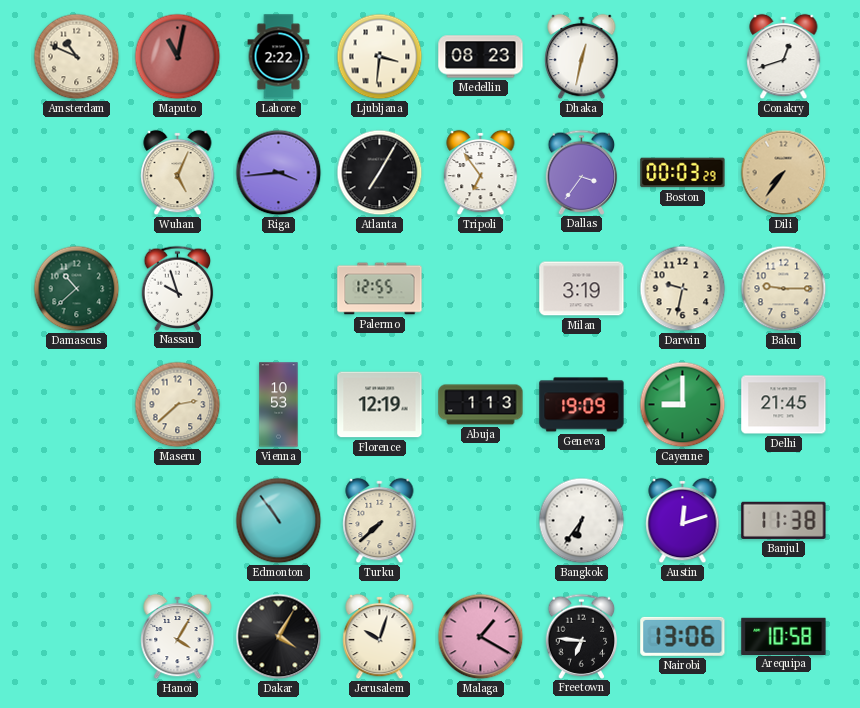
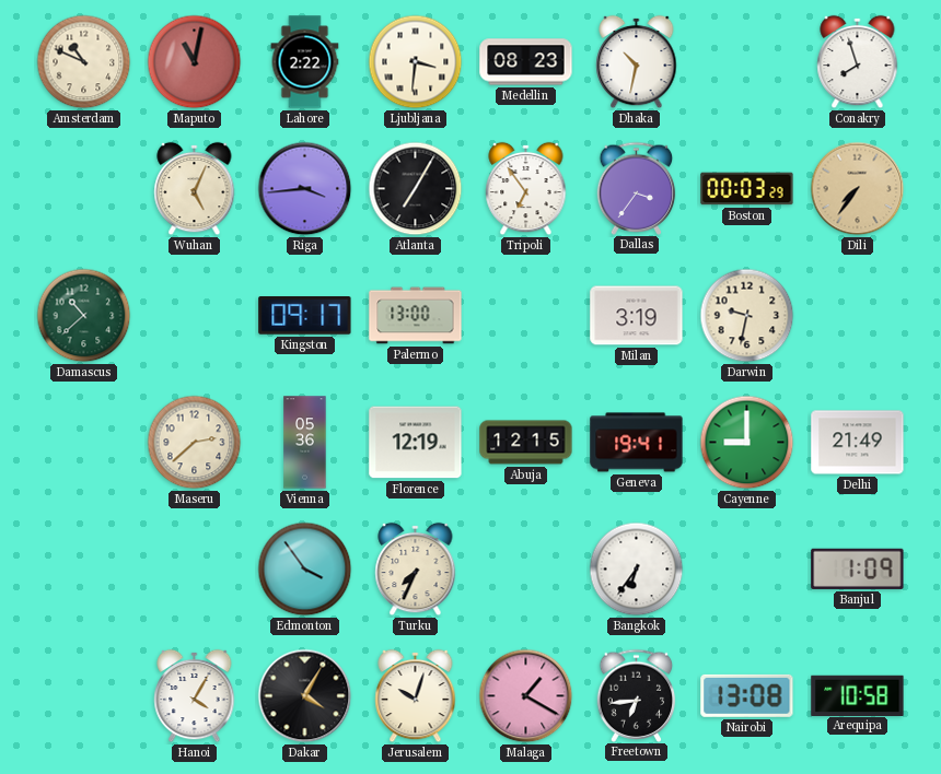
Dhaka: 12:32 -> 10:32 (637, 62)
Conakry: 12:42 -> 7:57 (858, 62)
Nassau: 9:57 -> none (178, 288)
Kingston: none -> 09:17 (305, 316)
Palermo: 12:55 -> 13:00 (416, 316)
Baku: 9:15 -> none (784, 289)
Vienna: 10:53 -> 05:36 (305, 443)
Abuja: 1:13 -> 12:15 (526, 443)
Geneva: 19:09 -> 19:41 (637, 443)
Delhi: 21:45 -> 21:49 (858, 443)
Edmonton: 10:54 -> 3:54 (305, 570)
Turku: 7:38 -> 7:34 (416, 570)
Austin: 12:12 -> none (683, 521)
Banjul: 11:38 -> 1:09 (858, 568)
Freetown: 6:46 -> 6:44 (637, 695)
Nairobi: 13:06 -> 13:08 (747, 695)
